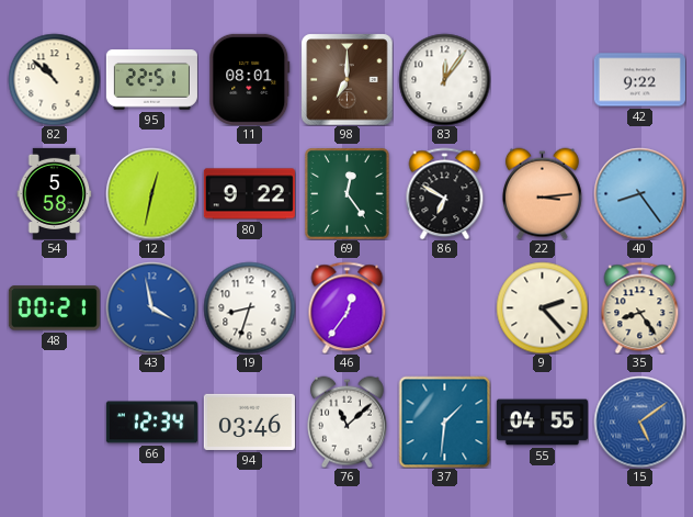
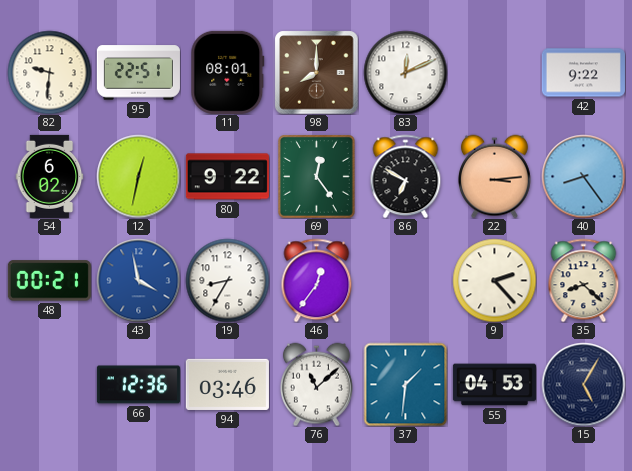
82: 10:52 -> 9:31 (49, 72)
98: 7:00 -> 8:00 (316, 72)
83: 12:06 -> 12:11 (405, 72)
54: 5:58 -> 6:02 (50, 176)
19: 8:33 -> 8:35 (227, 280)
35: 8:24 -> 8:22 (584, 280)
66: 12:34 -> 12:36 (138, 385)
55: 04:55 -> 04:53 (494, 385)
15: 5:09 -> 5:05 (583, 384)
15 dial: blue -> navy (583, 384)
